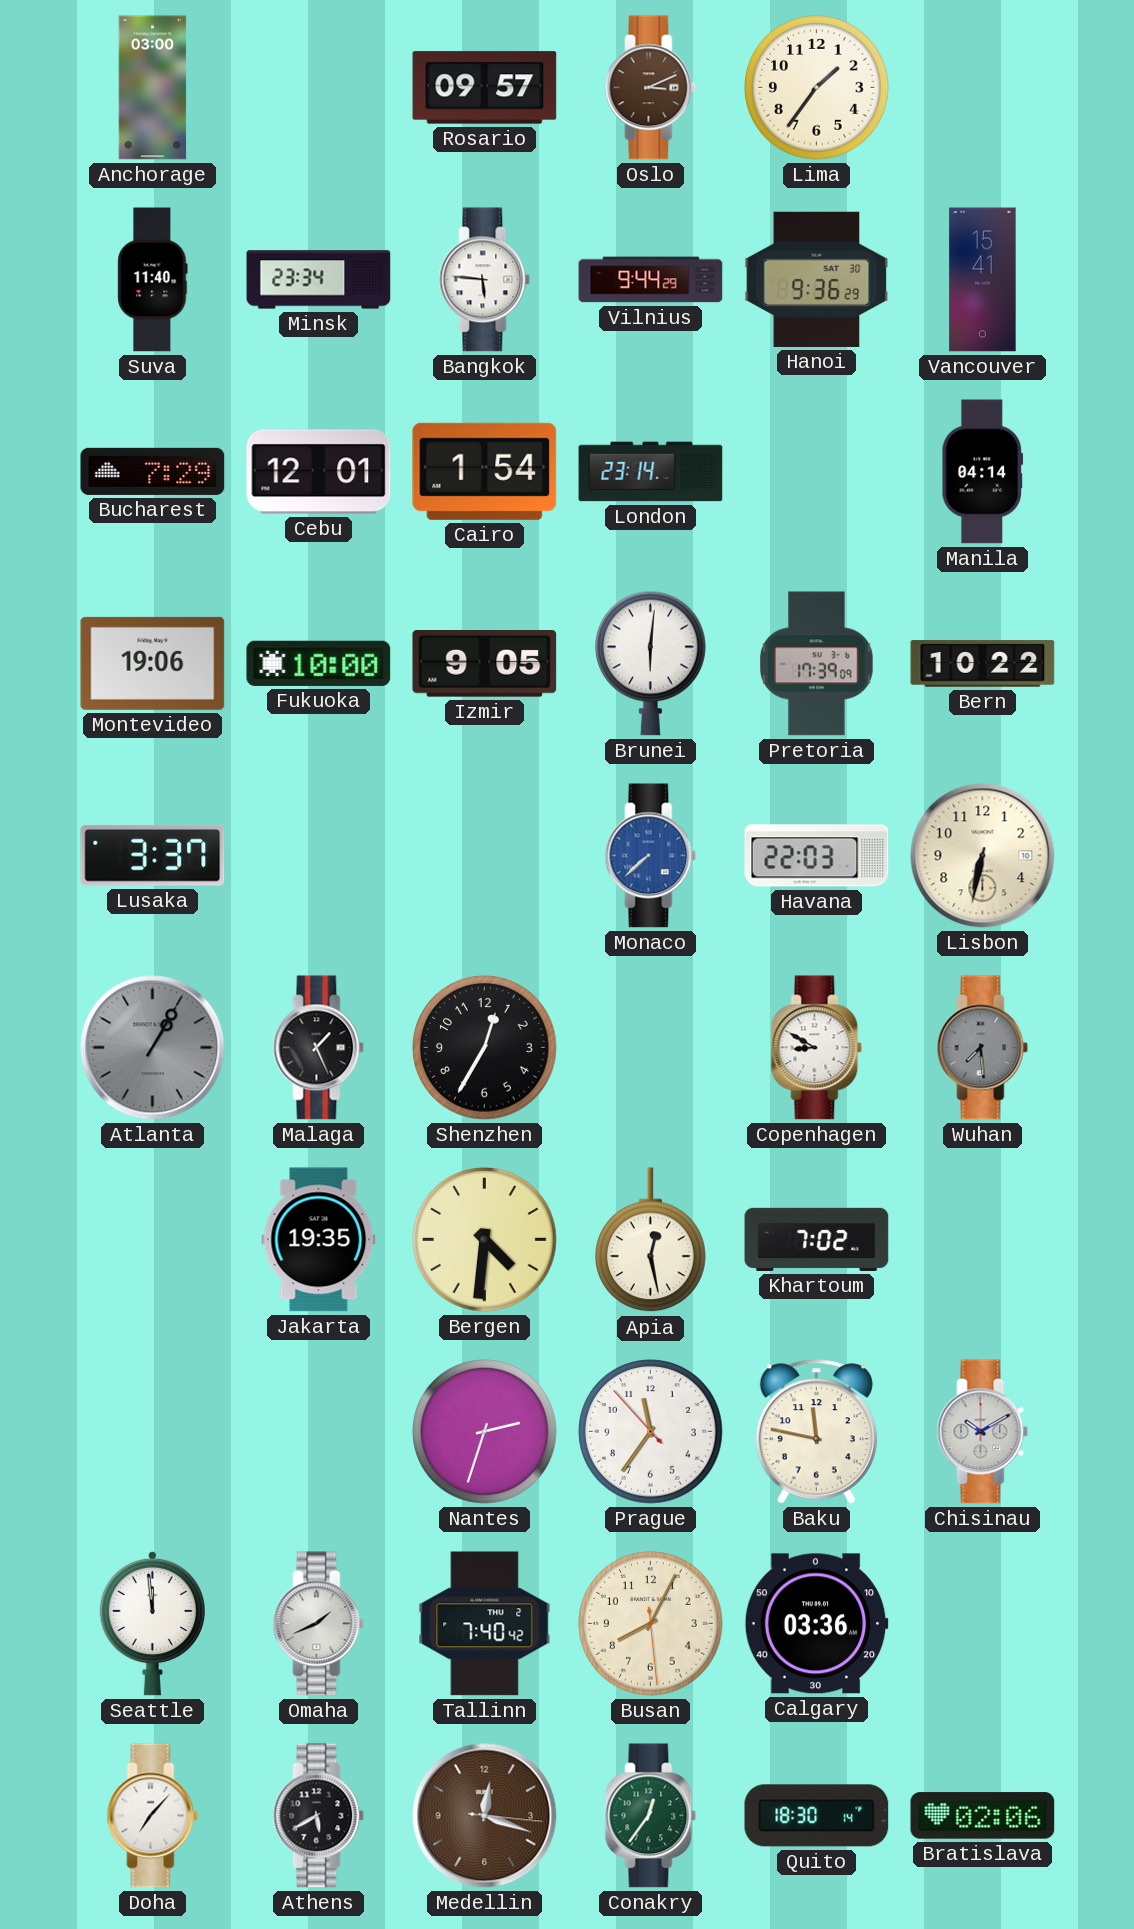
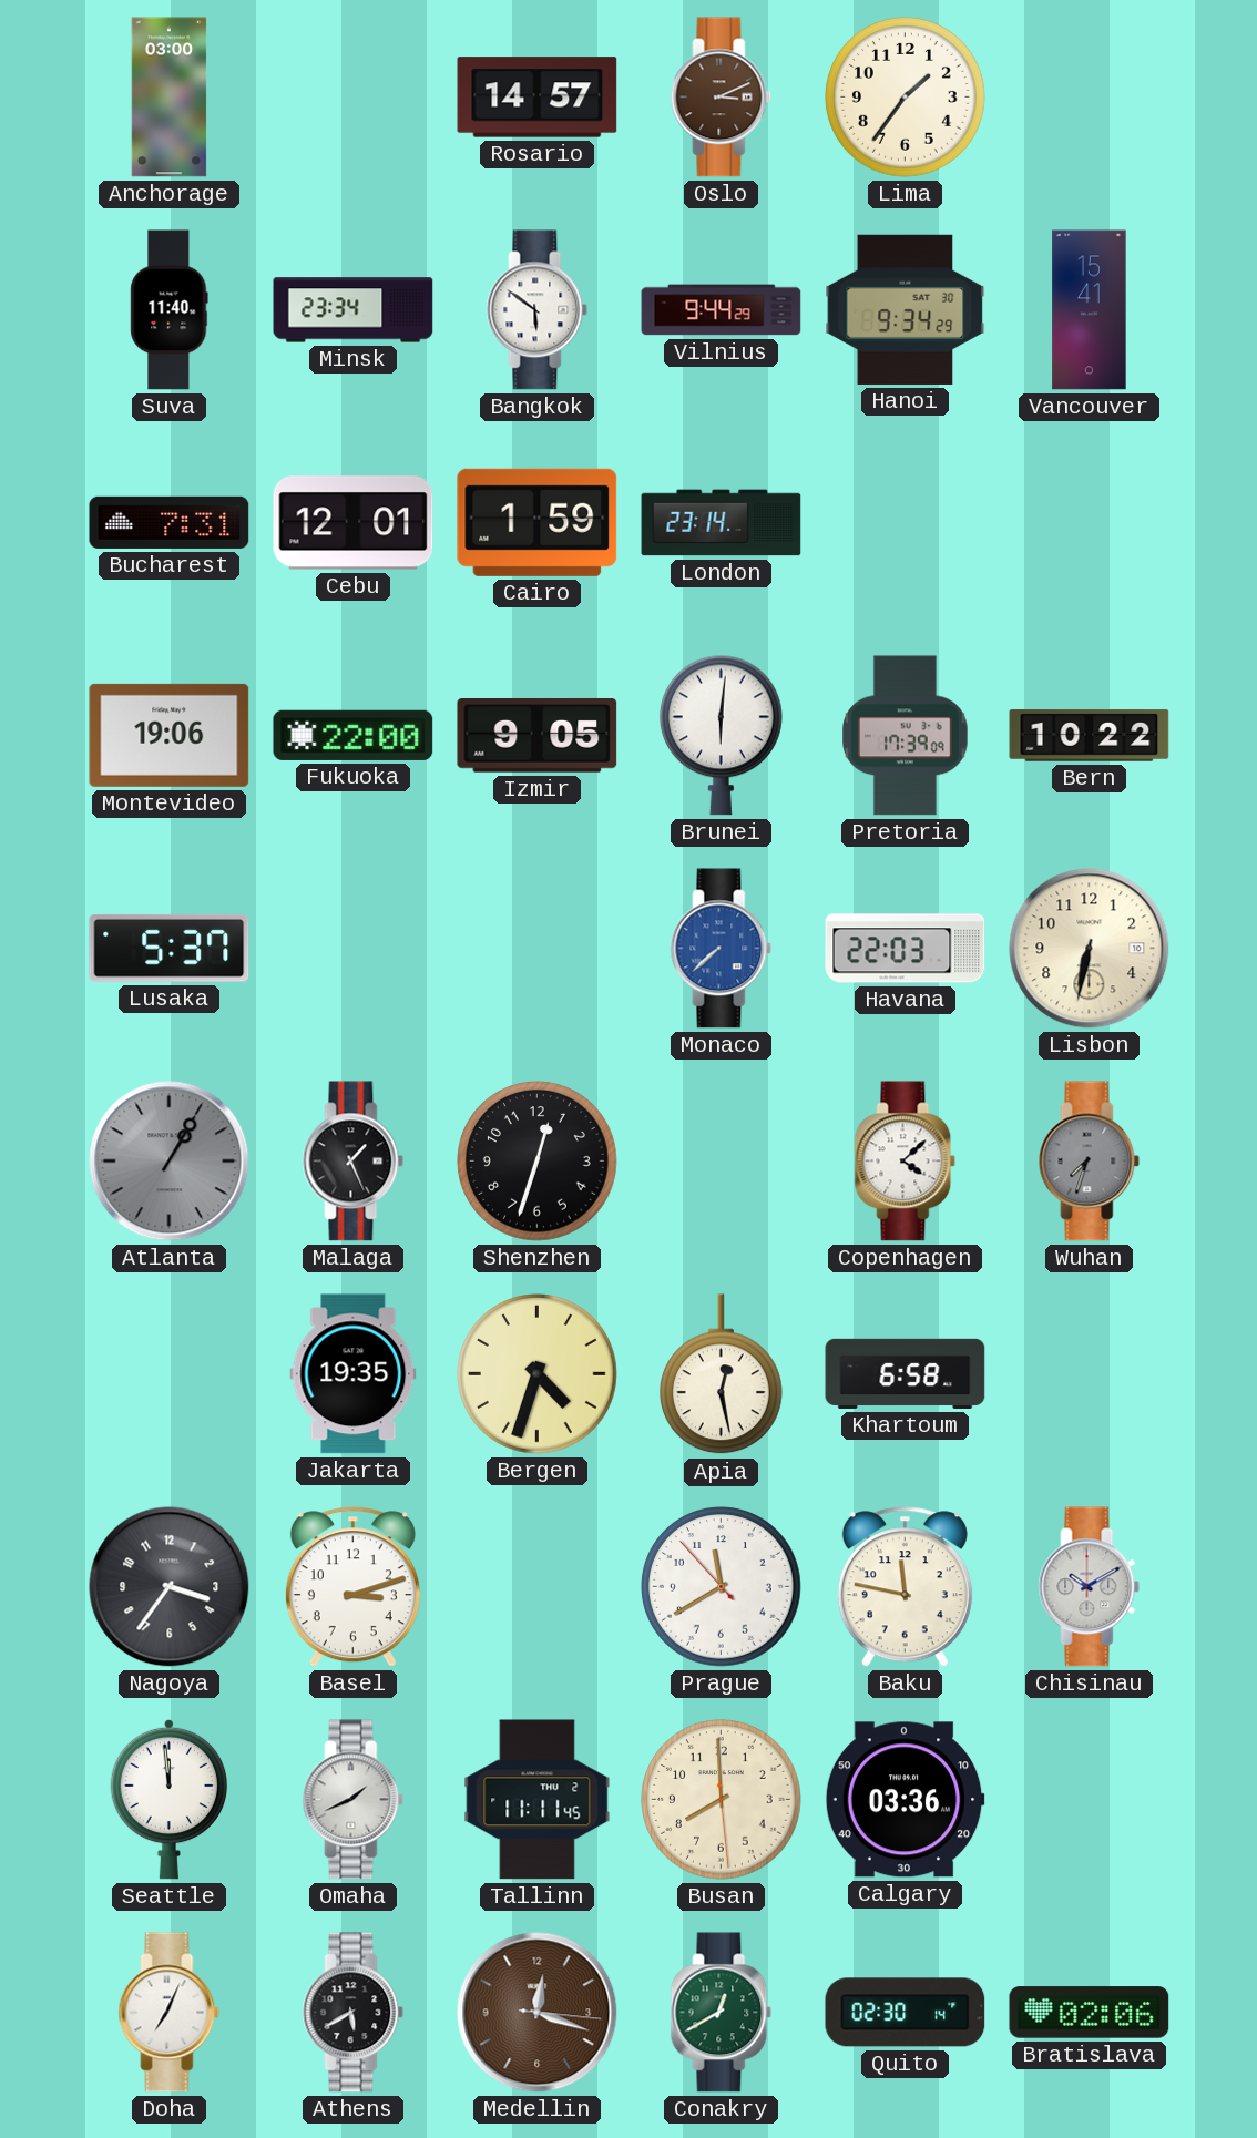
Rosario: 09:57 -> 14:57 (538, 98)
Bangkok: 5:46 -> 5:51 (538, 310)
Hanoi: 9:36 -> 9:34 (906, 309)
Bucharest: 7:29 -> 7:31 (170, 522)
Cairo: 1:54 -> 1:59 (538, 522)
Manila: 04:14 -> none (983, 472)
Fukuoka: 10:00 -> 22:00 (354, 735)
Lusaka: 3:37 -> 5:37 (170, 948)
Shenzhen: 12:35 -> 12:33 (538, 1162)
Copenhagen: 8:50 -> 4:08 (906, 1162)
Wuhan: 7:29 -> 7:33 (1090, 1162)
Bergen: 4:31 -> 4:33 (538, 1374)
Khartoum: 7:02 -> 6:58 (906, 1373)
Nagoya: none -> 3:36 (170, 1587)
Basel: none -> 3:12 (352, 1587)
Nantes: 2:33 -> none (485, 1432)
Prague: 11:35 -> 11:39 (722, 1587)
Tallinn: 7:40 -> 11:11 (538, 1800)
Busan: 8:04 -> 7:59 (722, 1800)
Doha: 7:07 -> 7:04 (170, 2013)
Conakry: 12:36 -> 12:40 (722, 2013)
Quito: 18:30 -> 02:30 (906, 2013)
